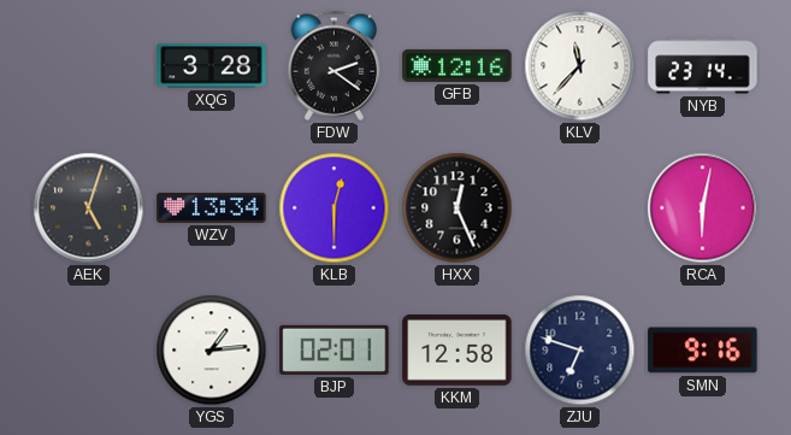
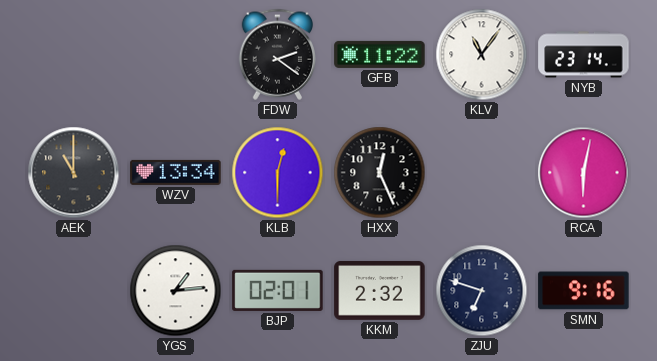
XQG: 3:28 -> none (212, 66)
GFB: 12:16 -> 11:22 (380, 54)
KLV: 11:37 -> 11:06 (482, 55)
AEK: 5:03 -> 11:00 (74, 173)
KKM: 12:58 -> 2:32 (380, 290)
